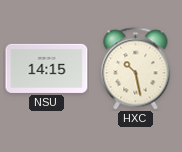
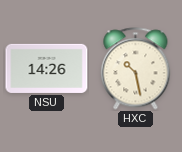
NSU: 14:15 -> 14:26 (47, 68)
